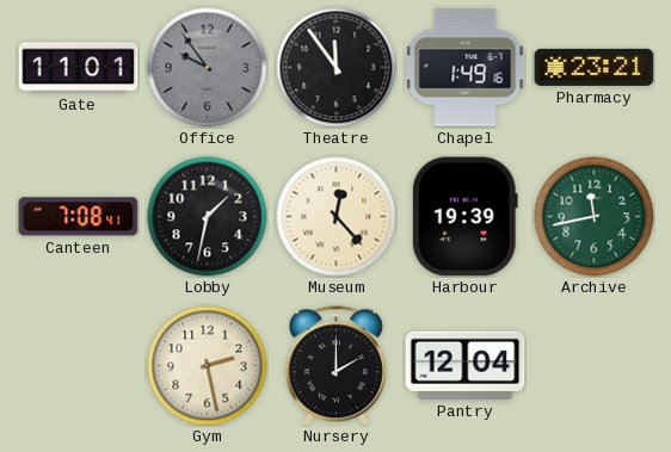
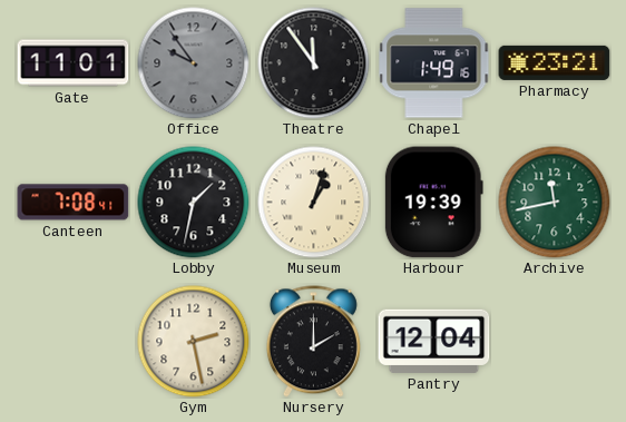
Museum: 12:23 -> 1:03 (314, 203)
